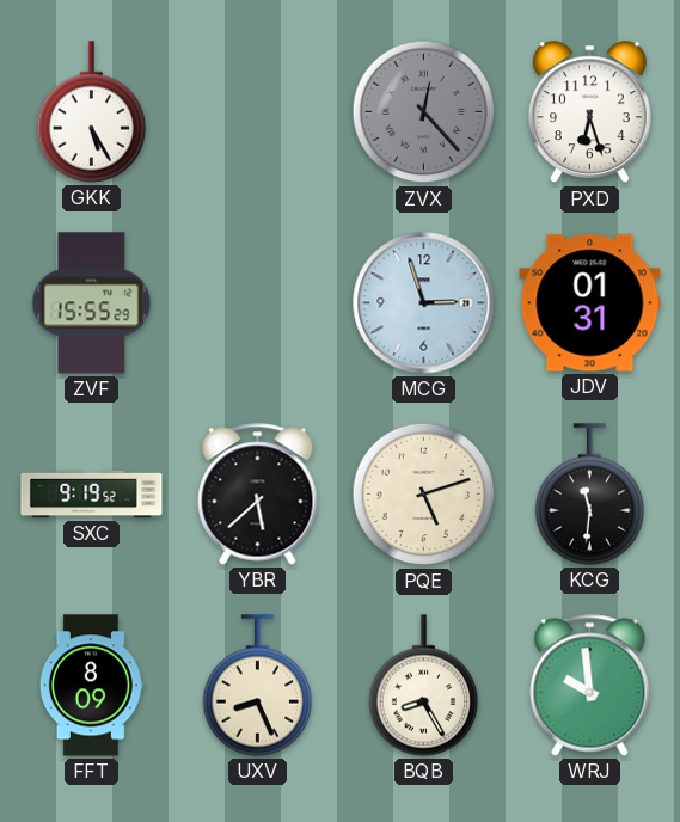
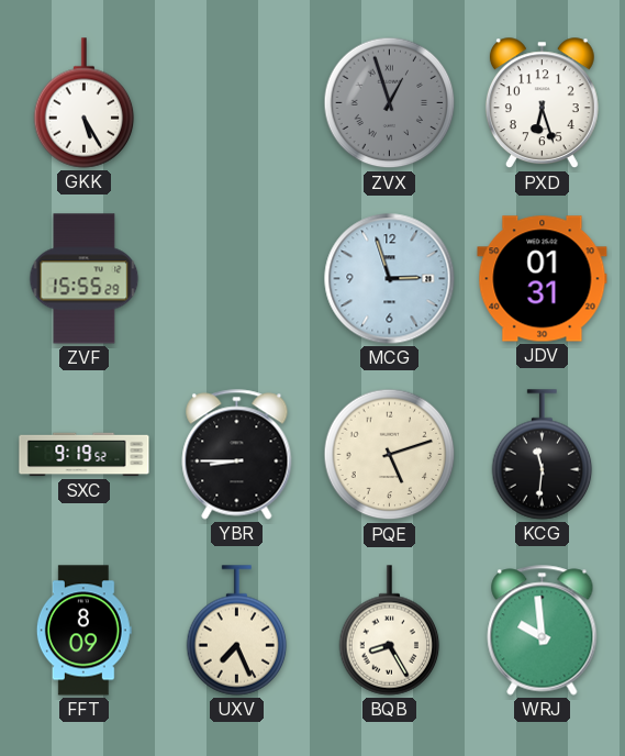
ZVX: 12:23 -> 12:57 (390, 103)
YBR: 5:38 -> 8:45 (237, 455)
UXV: 8:26 -> 7:26 (237, 631)
